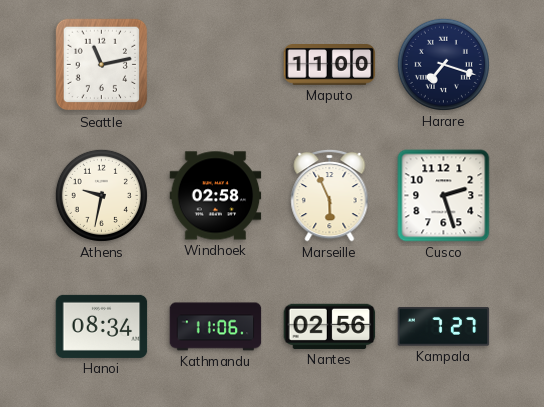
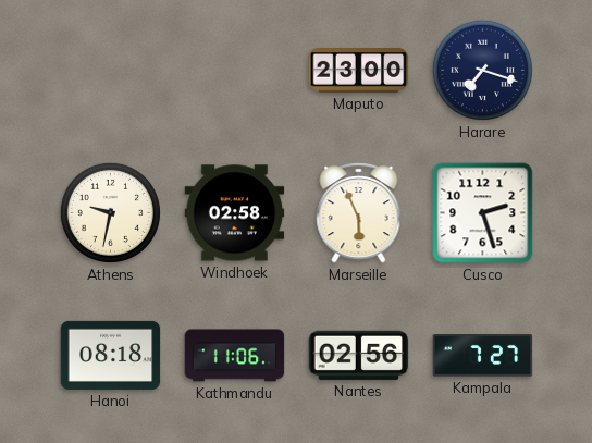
Seattle: 11:13 -> none (102, 65)
Maputo: 11:00 -> 23:00 (359, 71)
Hanoi: 08:34 -> 08:18 (111, 355)
